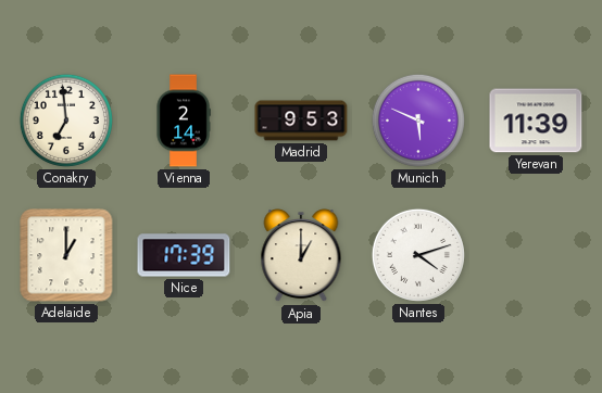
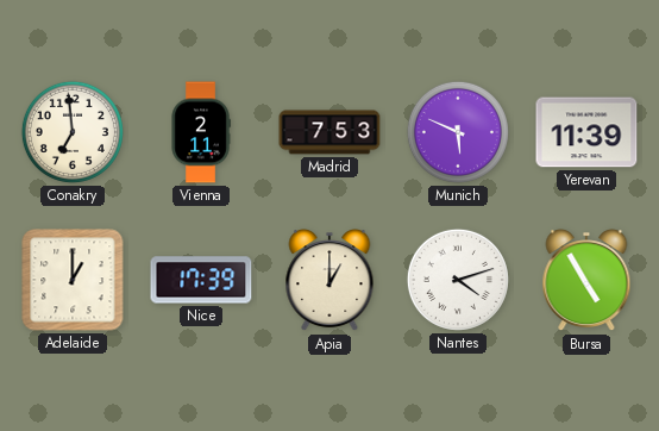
Vienna: 2:14 -> 2:11 (201, 132)
Madrid: 9:53 -> 7:53 (329, 132)
Bursa: none -> 4:55 (586, 281)
